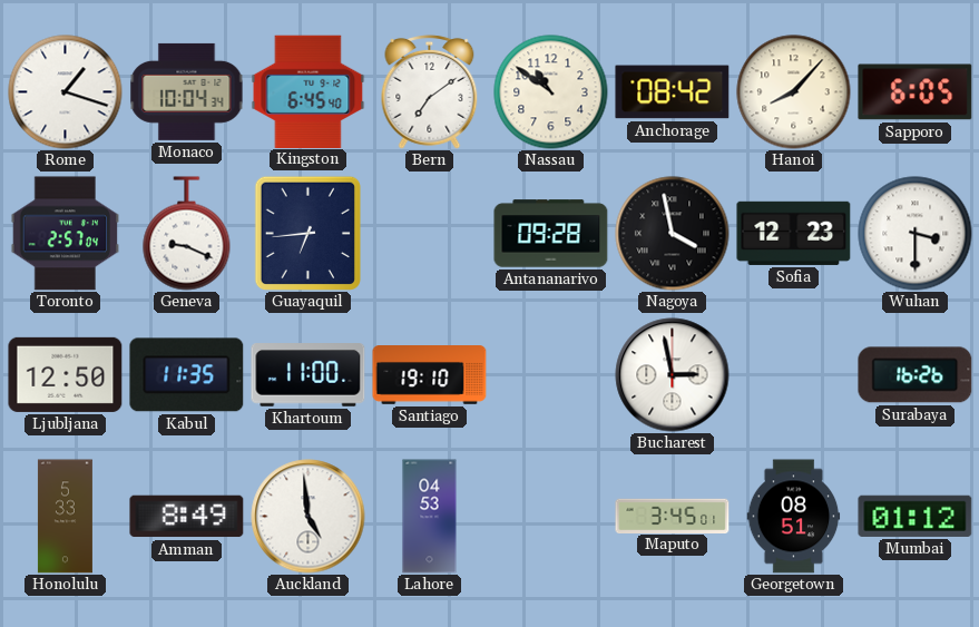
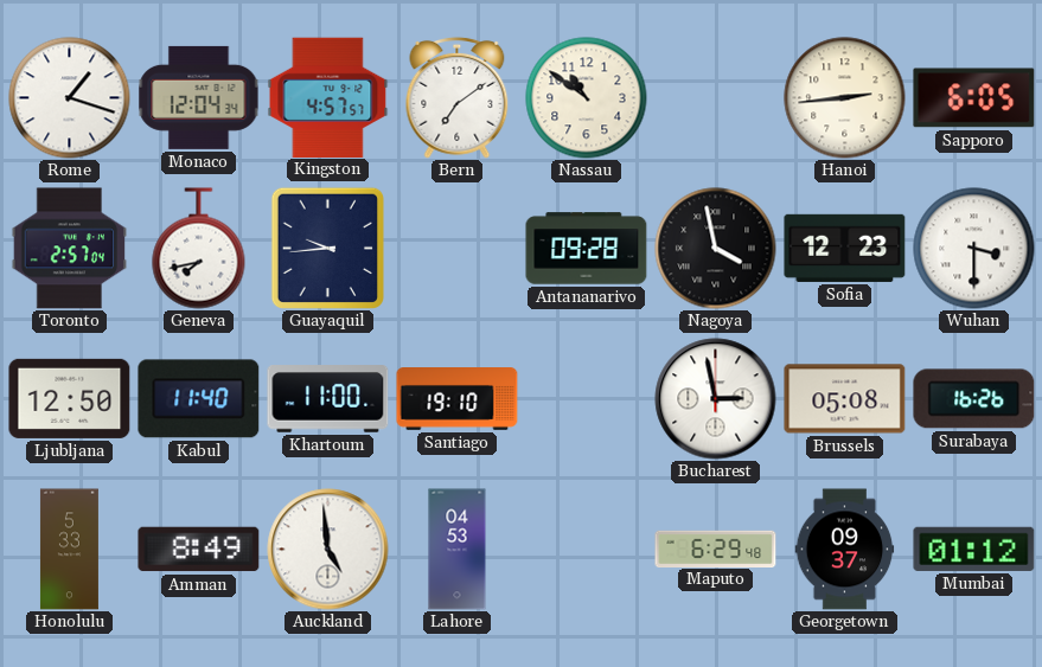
Monaco: 10:04 -> 12:04 (199, 97)
Kingston: 6:45 -> 4:57 (328, 97)
Anchorage: 08:42 -> none (673, 92)
Hanoi: 8:07 -> 2:44 (845, 98)
Geneva: 9:19 -> 7:43 (199, 249)
Guayaquil: 6:44 -> 9:44 (327, 248)
Kabul: 11:35 -> 11:40 (199, 399)
Brussels: none -> 05:08 (845, 399)
Maputo: 3:45 -> 6:29 (716, 549)
Georgetown: 08:51 -> 09:37 (845, 550)
